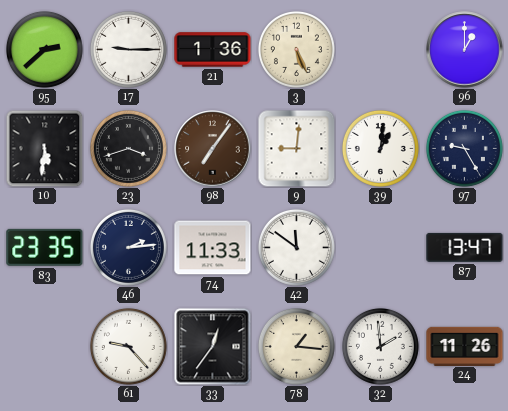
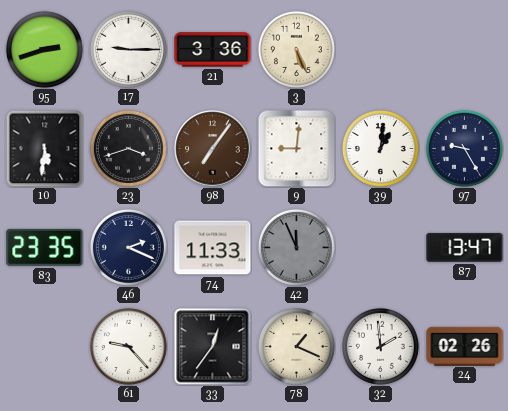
95: 2:38 -> 2:42 (44, 49)
21: 1:36 -> 3:36 (213, 50)
96: 1:00 -> none (465, 50)
46: 2:14 -> 2:19 (128, 247)
42: 11:51 -> 11:56 (296, 247)
42 dial: white -> grey (296, 247)
78: 1:16 -> 1:19 (296, 346)
24: 11:26 -> 02:26 (465, 346)
